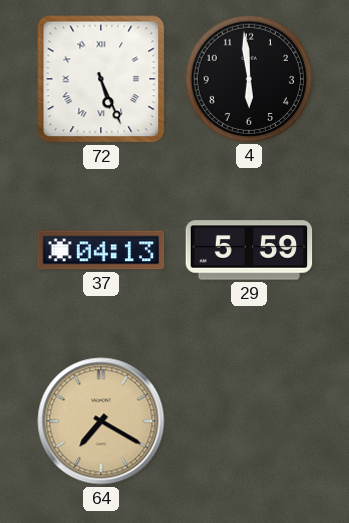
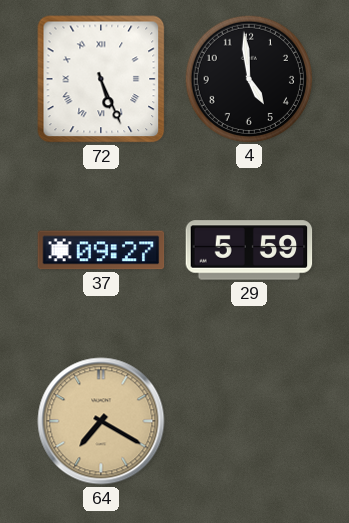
4: 5:59 -> 4:59 (248, 78)
37: 04:13 -> 09:27 (101, 250)
